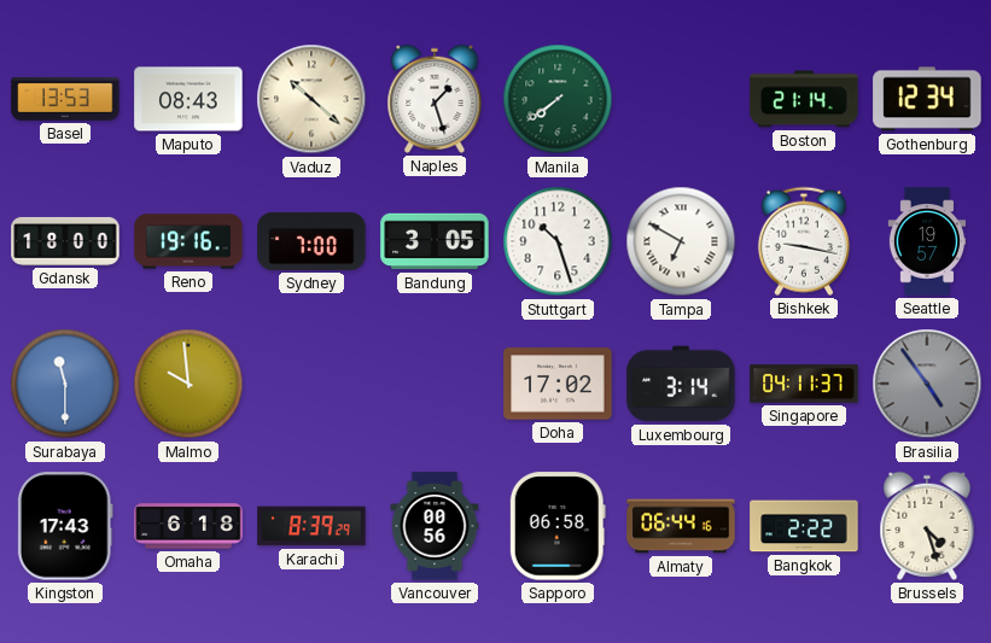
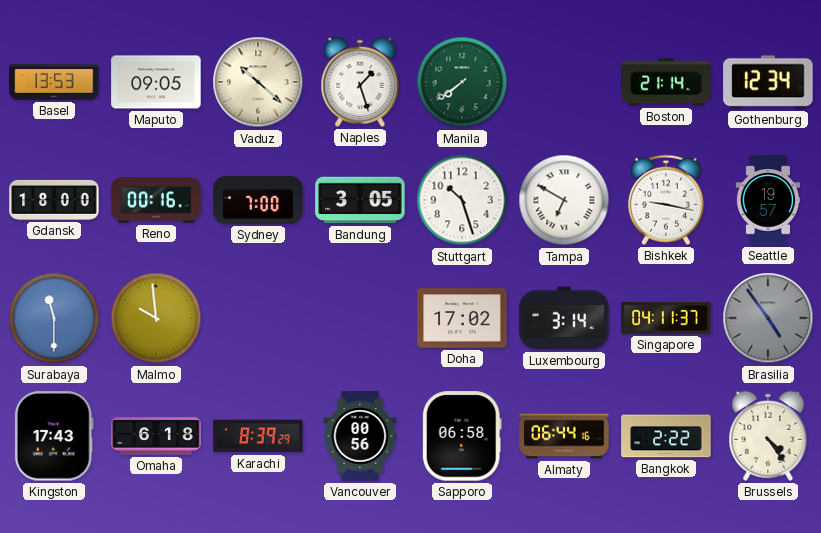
Maputo: 08:43 -> 09:05 (156, 82)
Reno: 19:16 -> 00:16 (156, 200)
Brussels: 4:27 -> 4:24 (768, 436)
